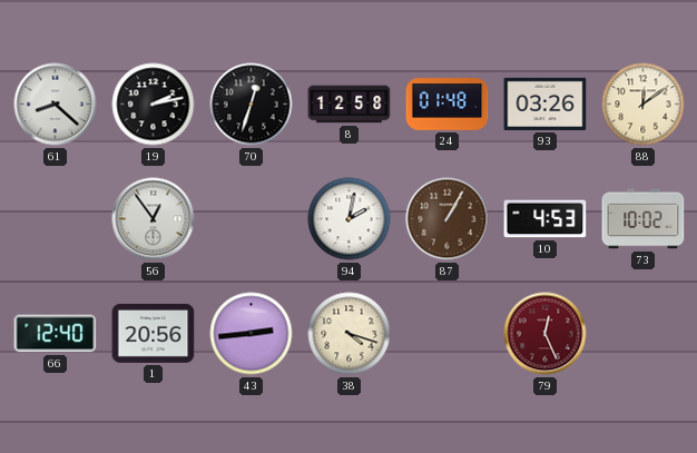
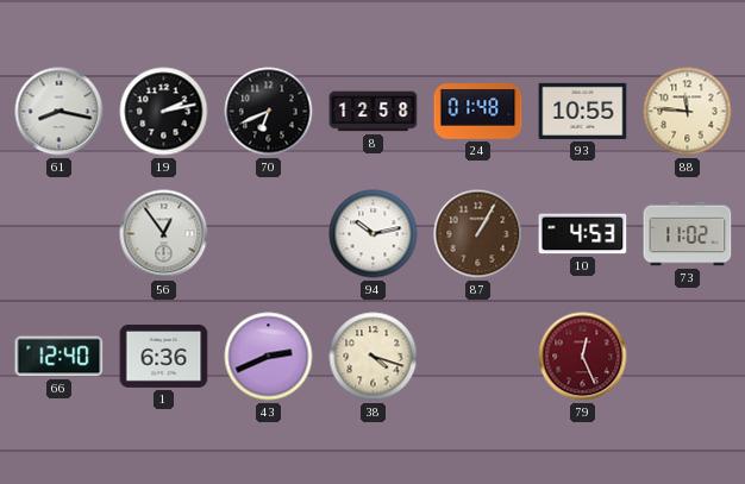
61: 8:22 -> 8:17 (60, 112)
70: 12:33 -> 6:41 (269, 112)
93: 03:26 -> 10:55 (583, 111)
88: 12:09 -> 11:46 (688, 112)
94: 2:02 -> 10:13 (374, 234)
73: 10:02 -> 11:02 (688, 234)
1: 20:56 -> 6:36 (164, 356)
43: 2:44 -> 2:41 (269, 357)
